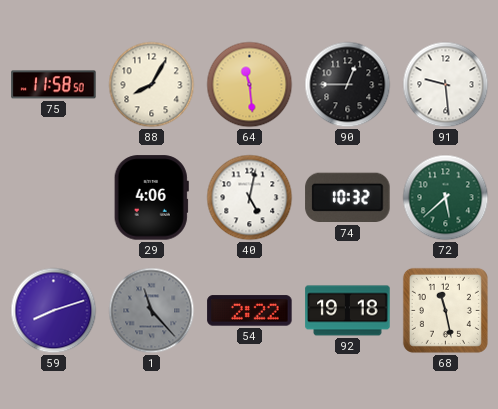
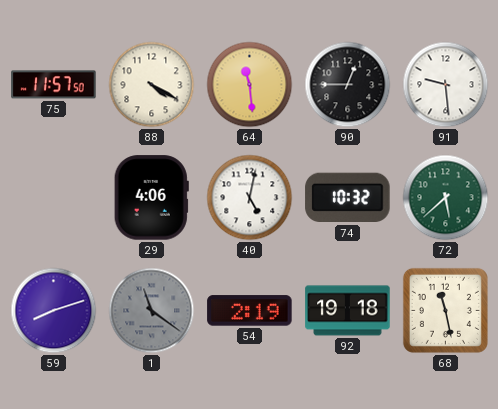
75: 11:58 -> 11:57 (54, 85)
88: 8:05 -> 4:20 (152, 85)
1: 11:23 -> 11:21 (152, 311)
54: 2:22 -> 2:19 (250, 311)
